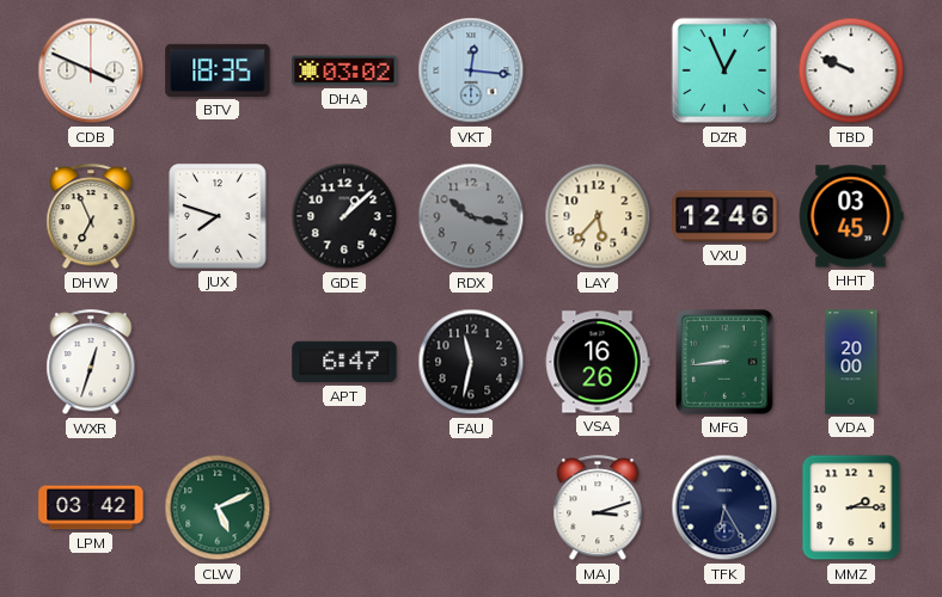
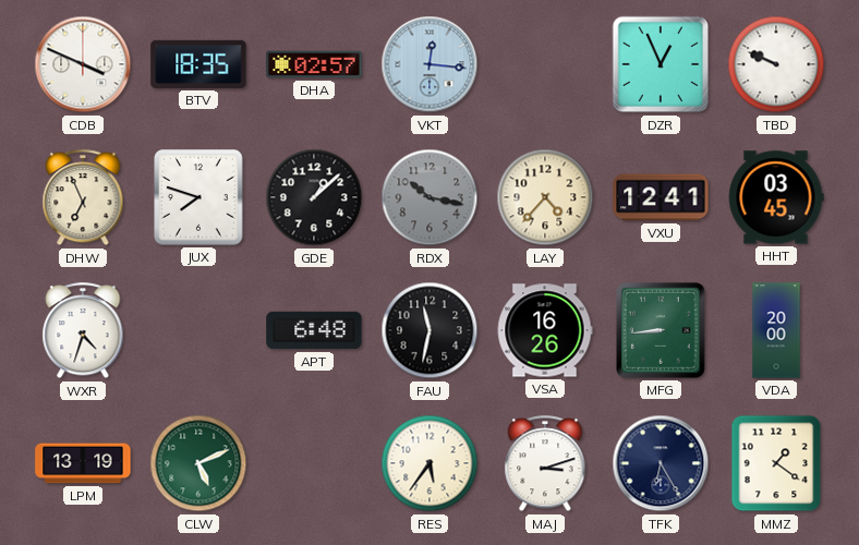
DHA: 03:02 -> 02:57 (314, 64)
LAY: 5:37 -> 4:37 (545, 197)
VXU: 12:46 -> 12:41 (661, 197)
WXR: 12:33 -> 4:33 (83, 331)
APT: 6:47 -> 6:48 (314, 330)
LPM: 03:42 -> 13:19 (83, 463)
RES: none -> 5:36 (429, 463)
MMZ: 2:15 -> 1:21 (776, 463)
